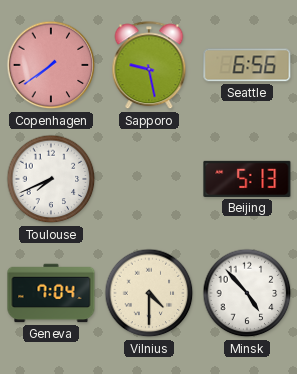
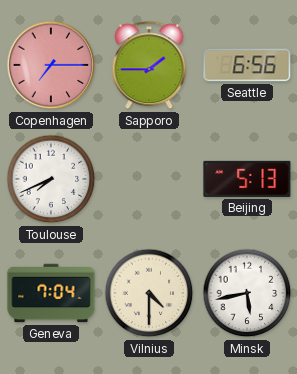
Copenhagen: 7:39 -> 7:15 (51, 65)
Sapporo: 9:28 -> 1:45 (149, 66)
Minsk: 4:53 -> 5:43 (247, 293)
